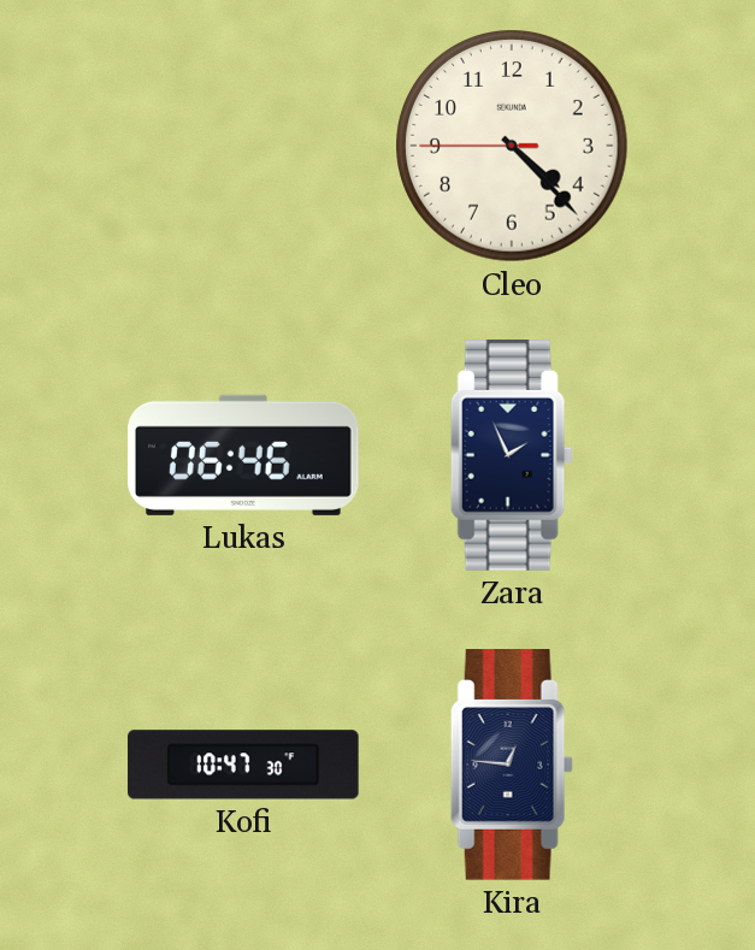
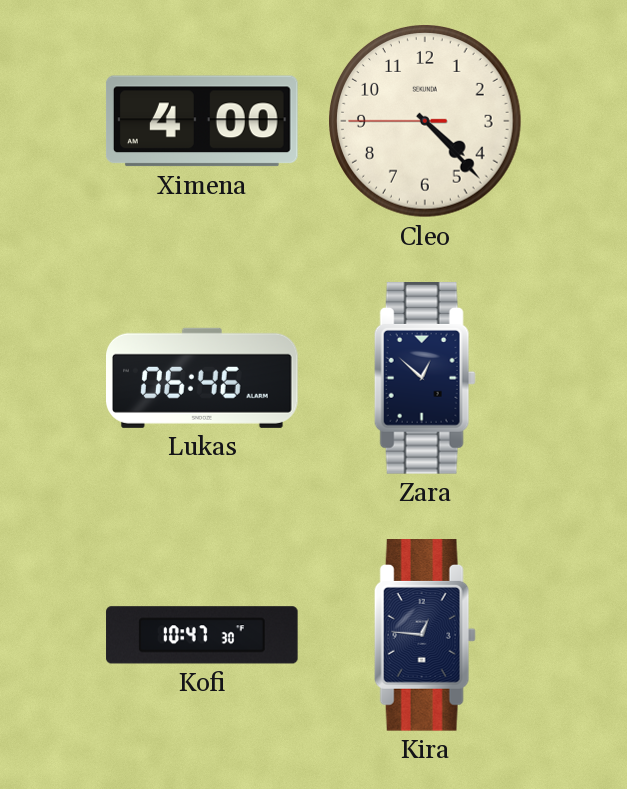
Ximena: none -> 4:00 (202, 121)
Zara: 1:56 -> 12:52 (425, 379)
